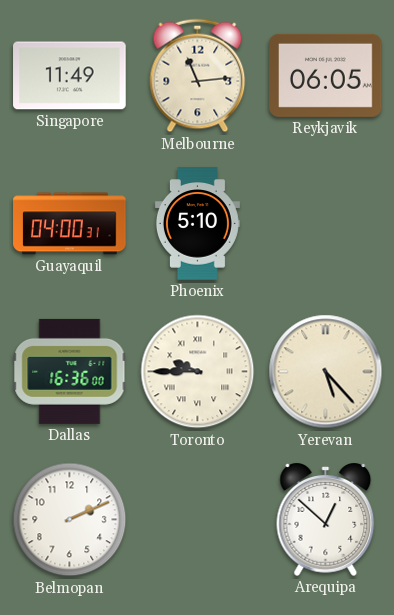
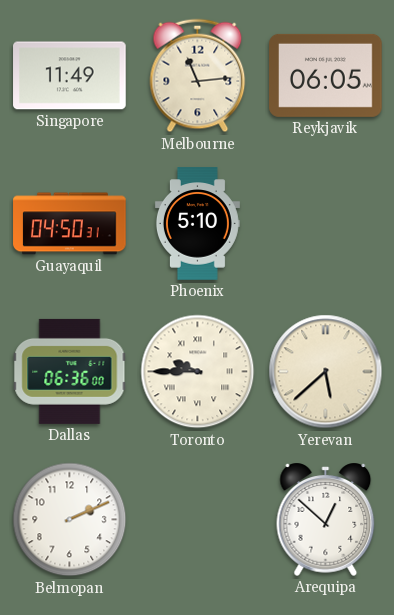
Guayaquil: 04:00 -> 04:50 (70, 224)
Dallas: 16:36 -> 06:36 (70, 371)
Yerevan: 5:23 -> 5:38 (326, 372)
